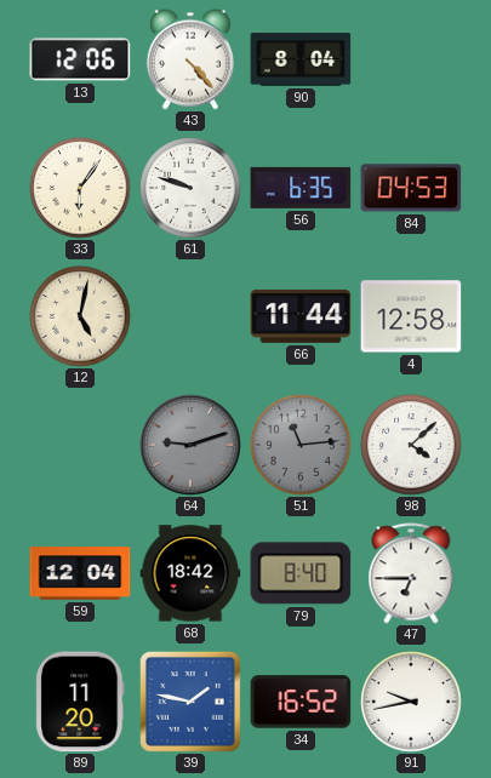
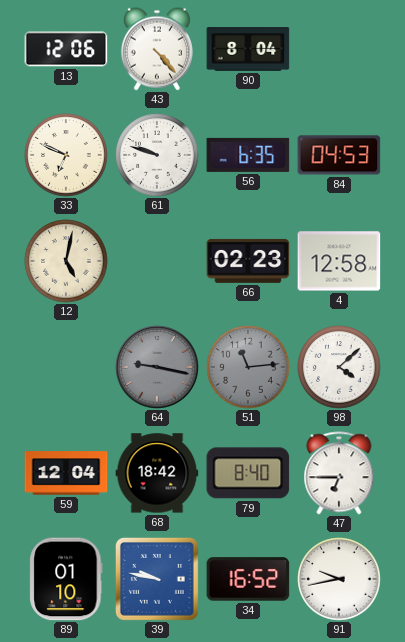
33: 6:06 -> 6:49 (66, 155)
66: 11:44 -> 02:23 (248, 261)
64: 9:12 -> 9:17 (157, 367)
89: 11:20 -> 01:10 (66, 579)
39: 1:47 -> 9:47 (157, 579)
